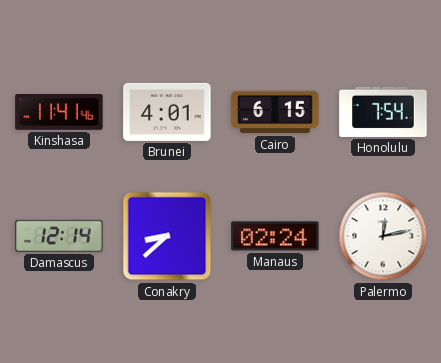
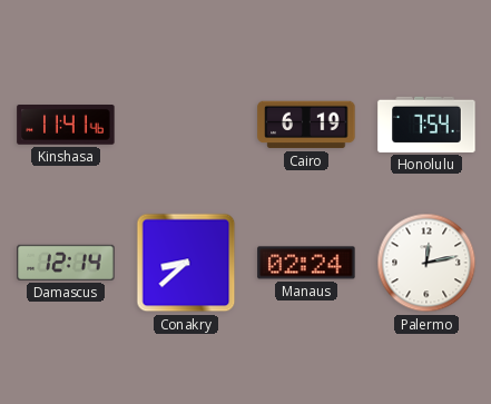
Brunei: 4:01 -> none (167, 112)
Cairo: 6:15 -> 6:19 (306, 125)
